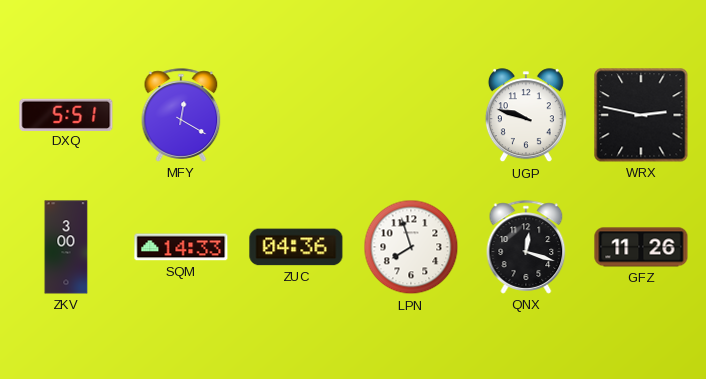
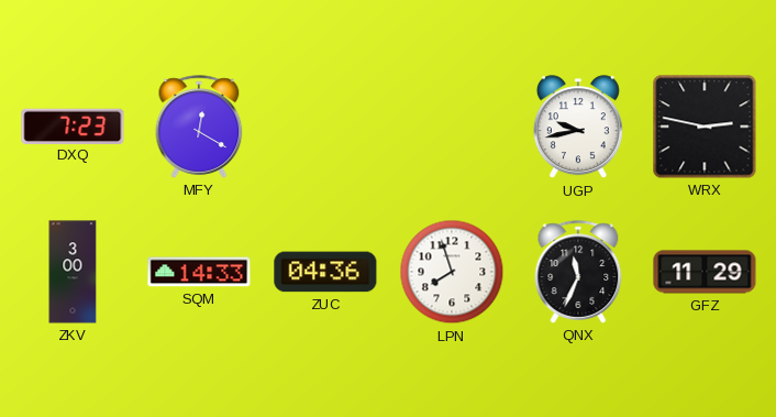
DXQ: 5:51 -> 7:23 (73, 125)
UGP: 9:48 -> 9:43 (578, 128)
QNX: 12:18 -> 11:34 (578, 272)
GFZ: 11:26 -> 11:29 (705, 272)
